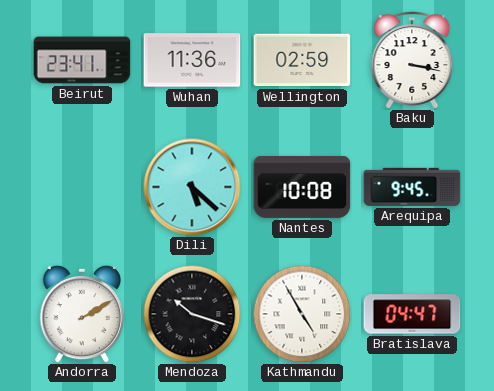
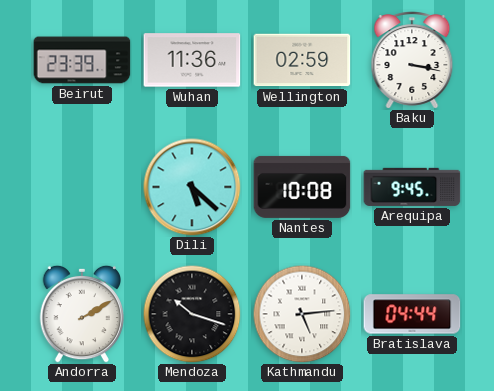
Beirut: 23:41 -> 23:39 (82, 60)
Kathmandu: 4:55 -> 5:14 (302, 314)
Bratislava: 04:47 -> 04:44 (412, 314)
